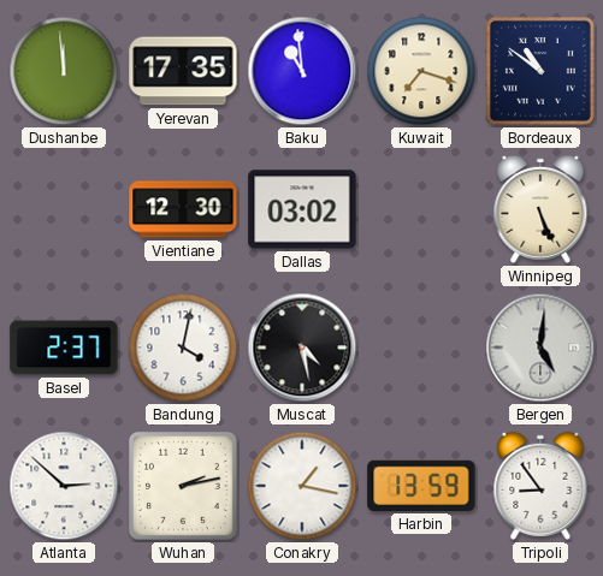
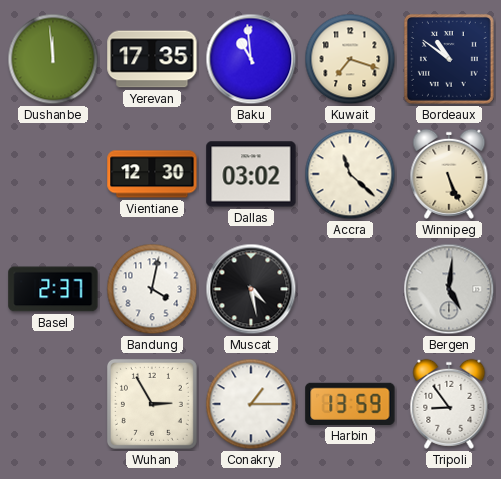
Accra: none -> 11:22 (350, 174)
Atlanta: 2:52 -> none (64, 486)
Wuhan: 2:13 -> 2:55 (152, 404)
Conakry: 1:17 -> 1:15 (251, 404)
